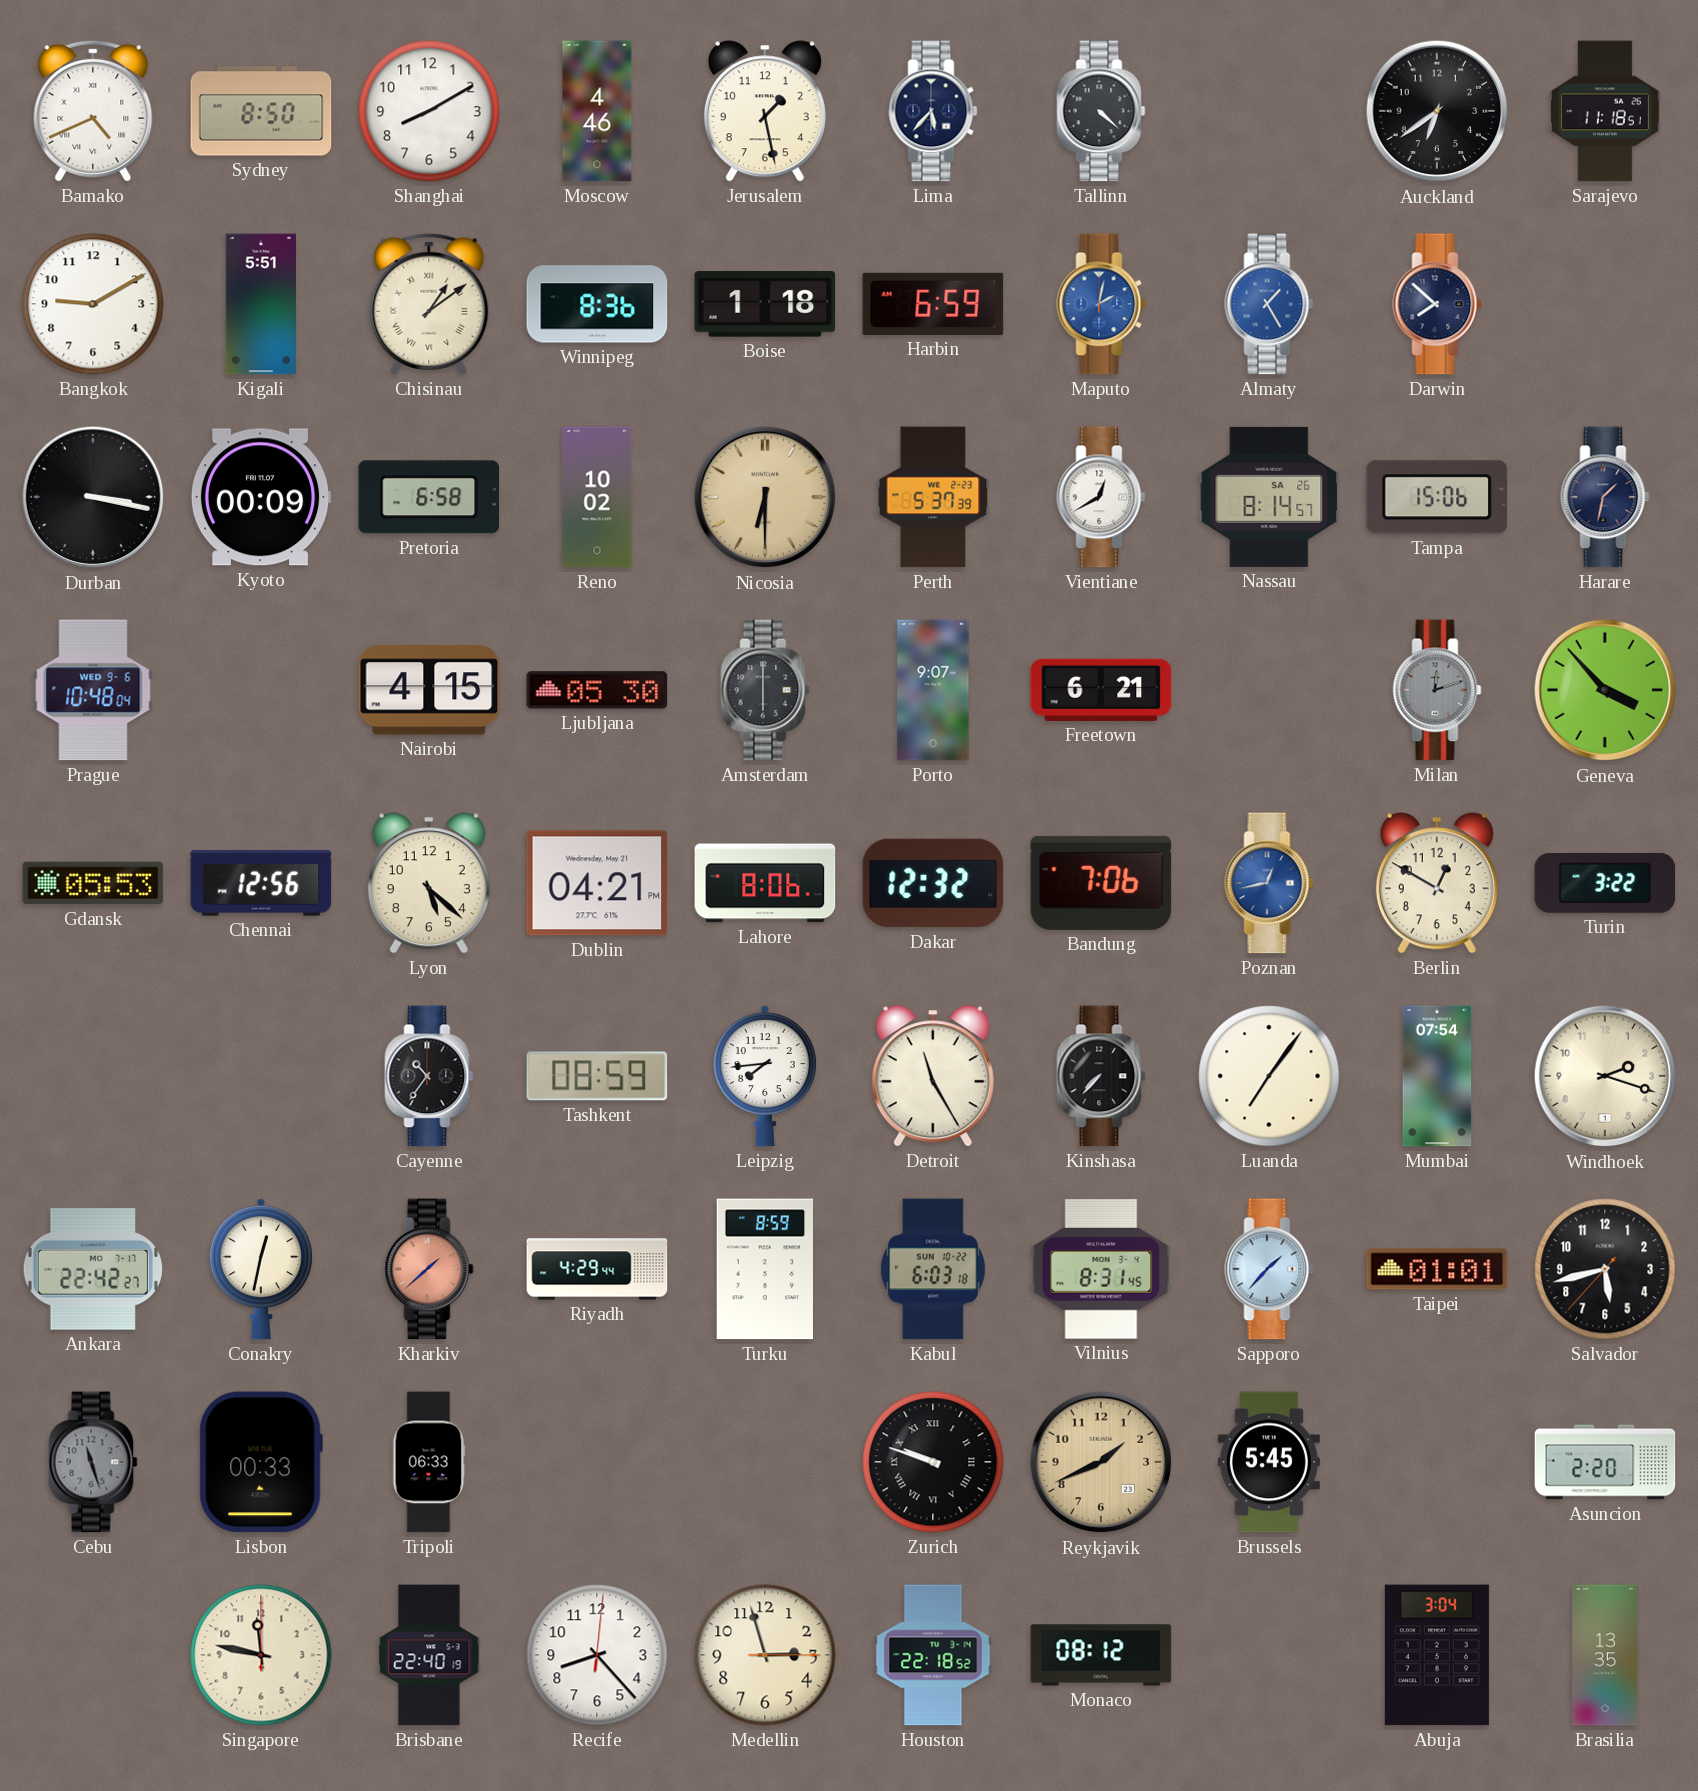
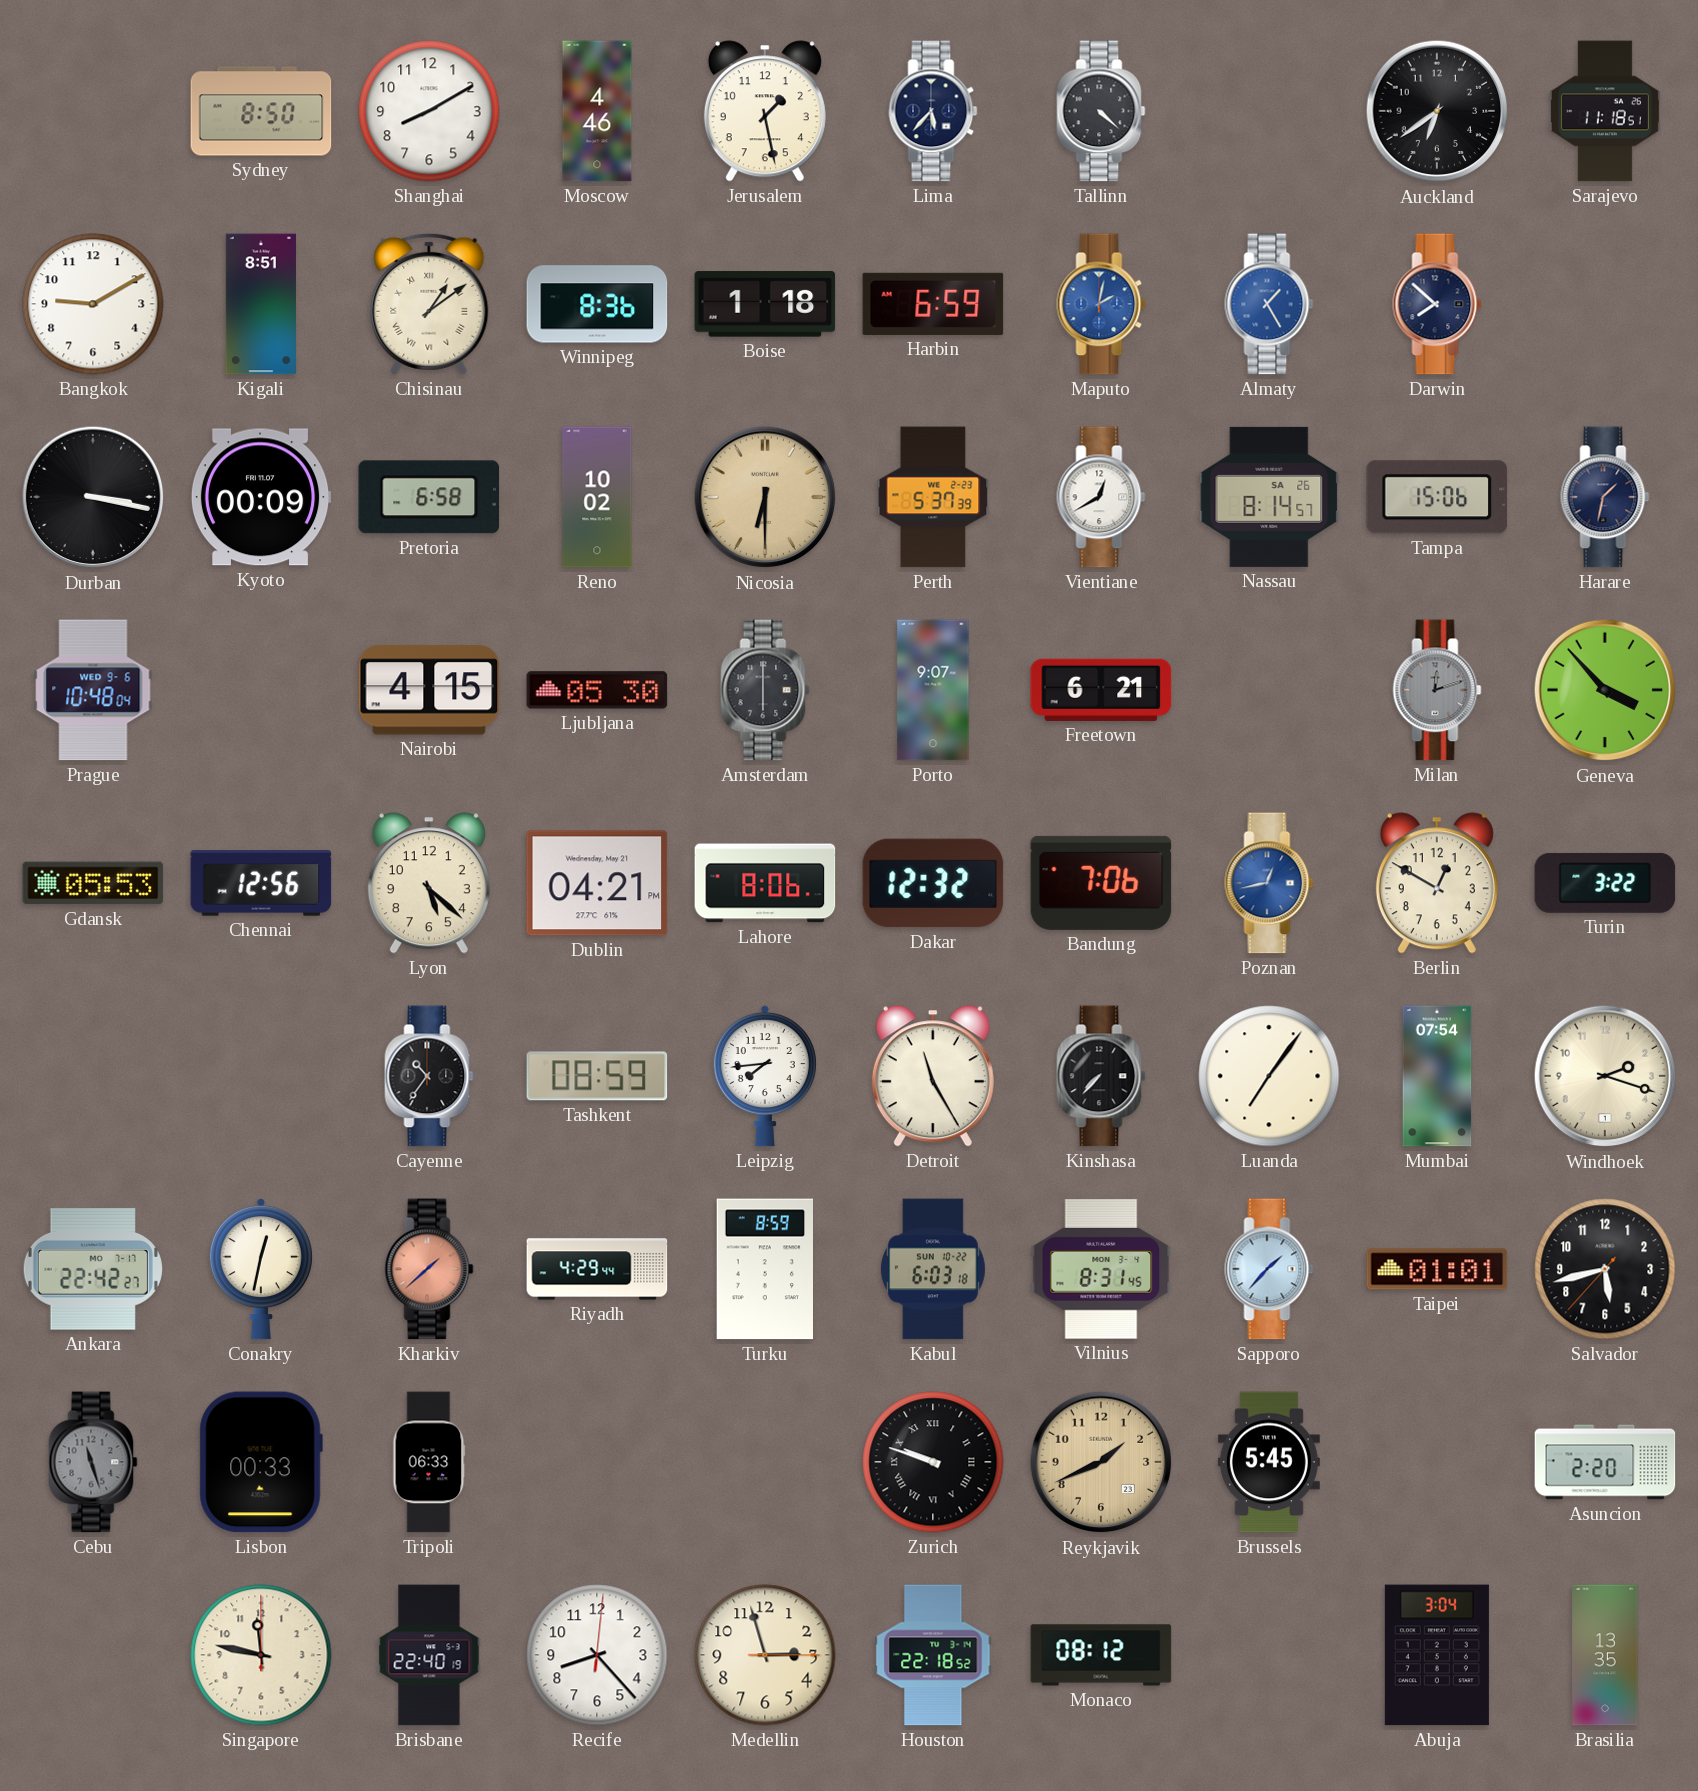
Bamako: 4:41 -> none (93, 111)
Kigali: 5:51 -> 8:51 (261, 304)
